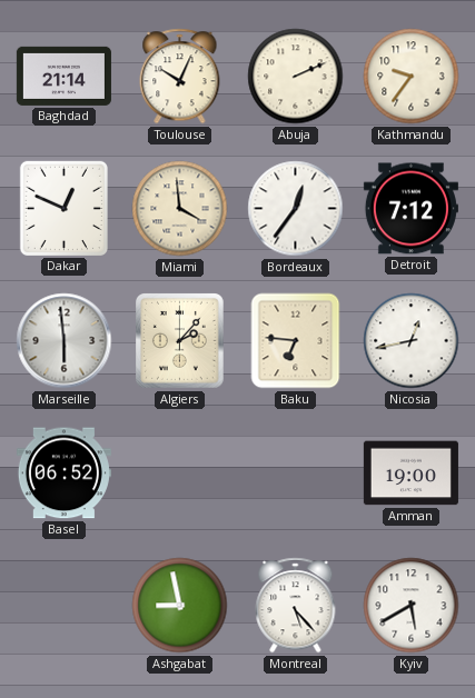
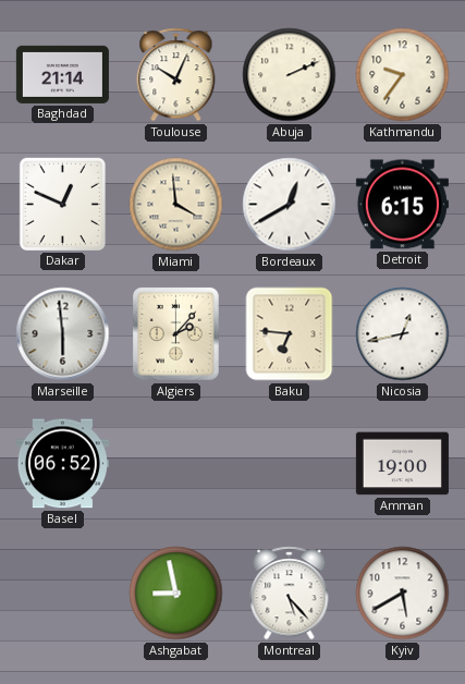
Bordeaux: 12:36 -> 12:40 (290, 205)
Detroit: 7:12 -> 6:15 (402, 205)
